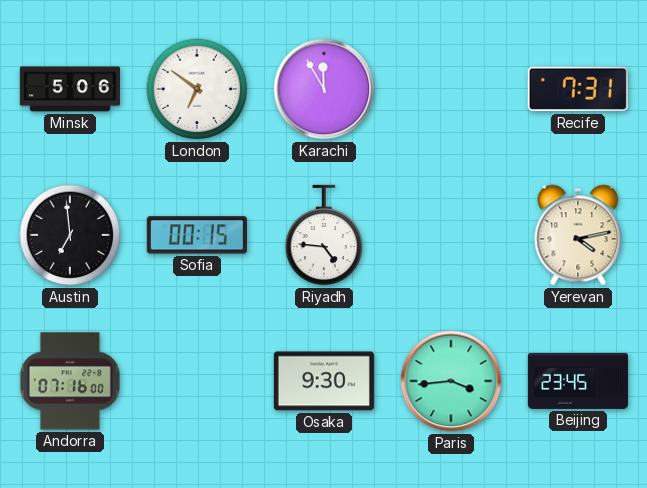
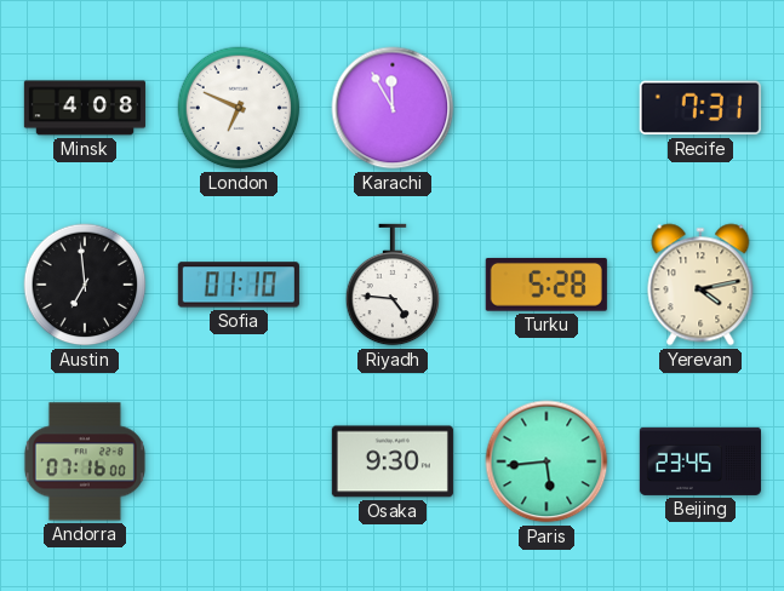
Minsk: 5:06 -> 4:08 (85, 108)
London: 6:51 -> 6:49 (239, 108)
Sofia: 00:15 -> 01:10 (239, 285)
Turku: none -> 5:28 (546, 285)
Paris: 3:44 -> 5:44 (546, 461)
